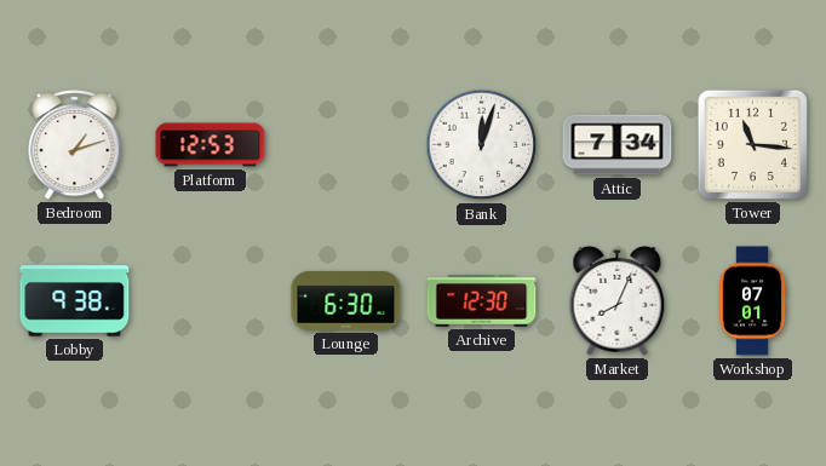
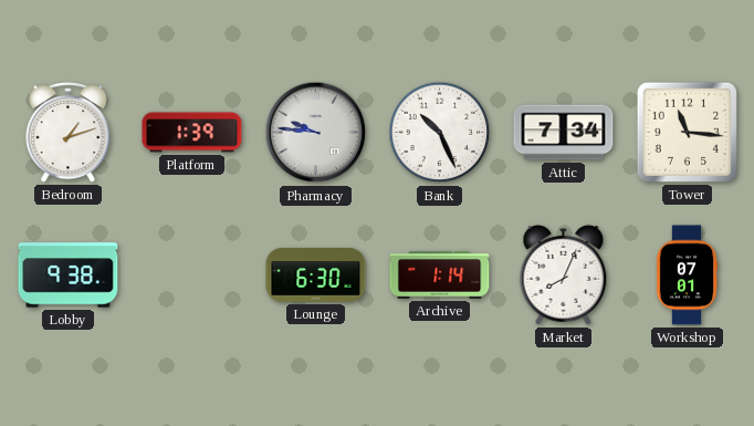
Platform: 12:53 -> 1:39 (192, 133)
Pharmacy: none -> 9:46 (316, 133)
Bank: 12:03 -> 10:26 (440, 133)
Archive: 12:30 -> 1:14 (440, 276)
